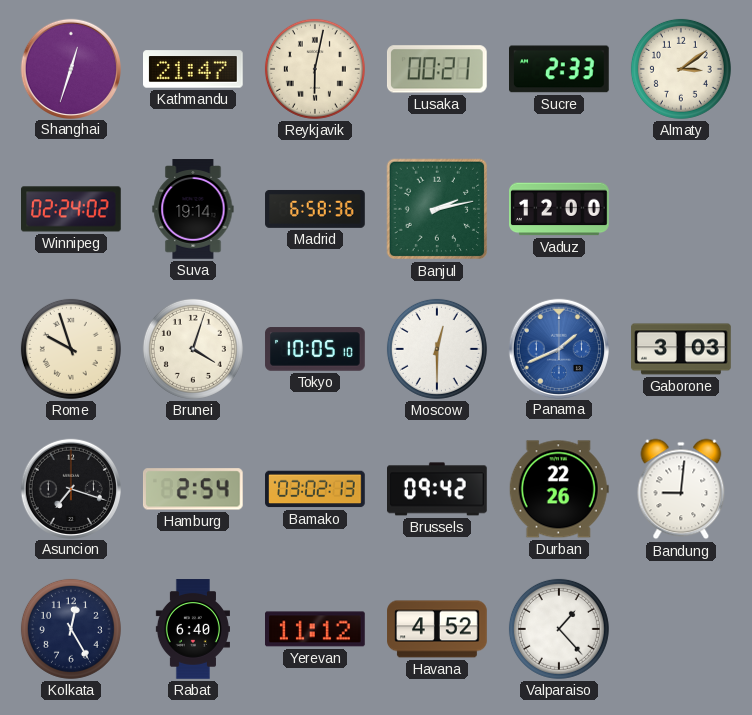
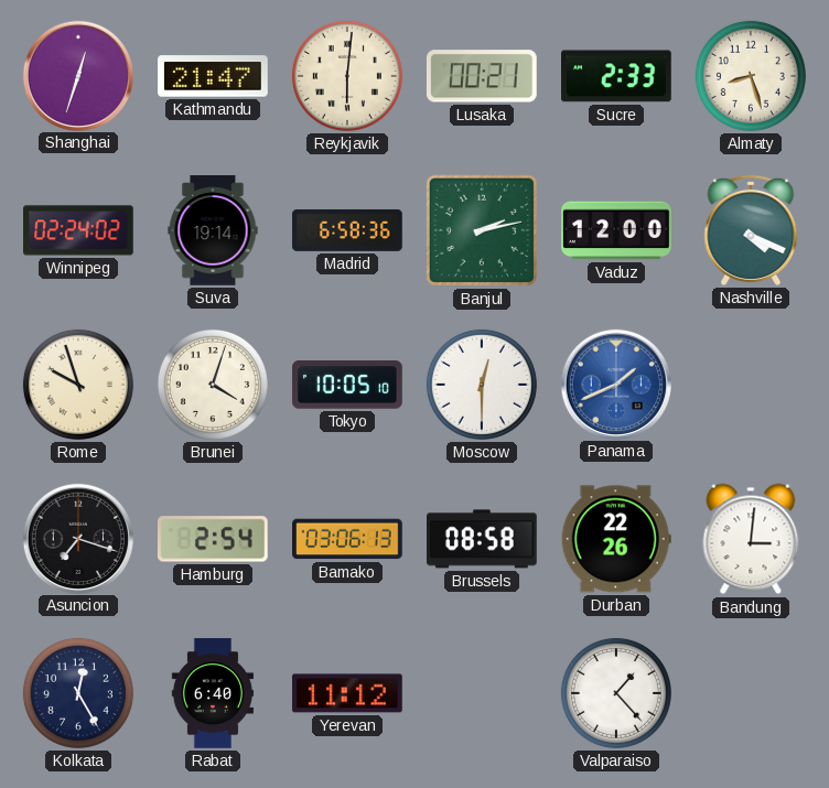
Reykjavik: 6:02 -> 6:01 (347, 76)
Almaty: 3:09 -> 8:27 (751, 76)
Nashville: none -> 4:19 (751, 230)
Gaborone: 3:03 -> none (681, 349)
Bamako: 03:02 -> 03:06 (347, 539)
Brussels: 09:42 -> 08:58 (483, 539)
Bandung: 9:01 -> 3:01 (751, 539)
Havana: 4:52 -> none (437, 629)
